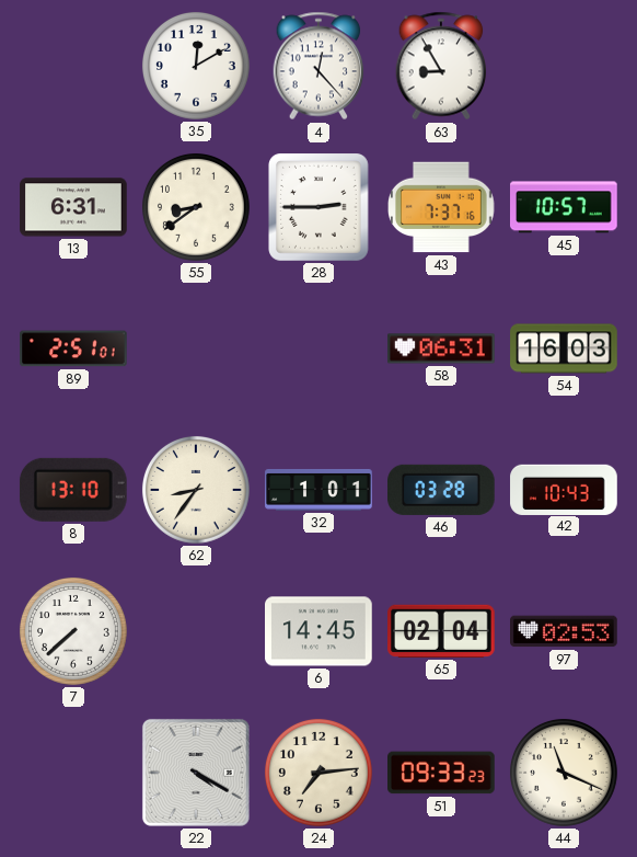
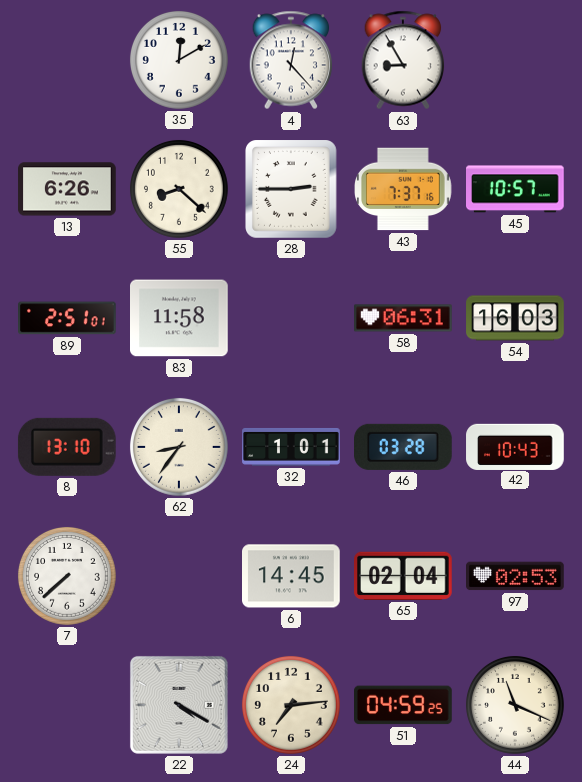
13: 6:31 -> 6:26 (67, 189)
55: 8:39 -> 8:22 (179, 189)
83: none -> 11:58 (179, 318)
51: 09:33 -> 04:59 (404, 705)
